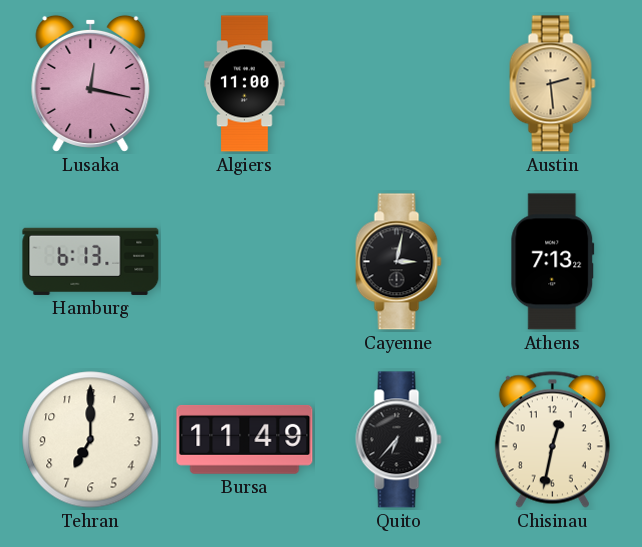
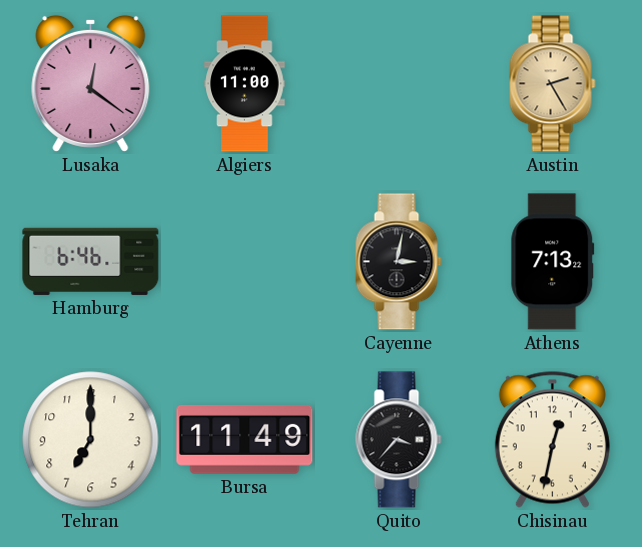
Lusaka: 12:17 -> 12:21 (91, 83)
Austin: 2:29 -> 2:25 (553, 84)
Hamburg: 6:13 -> 6:46 (91, 261)
Quito: 6:37 -> 3:37 (399, 440)
